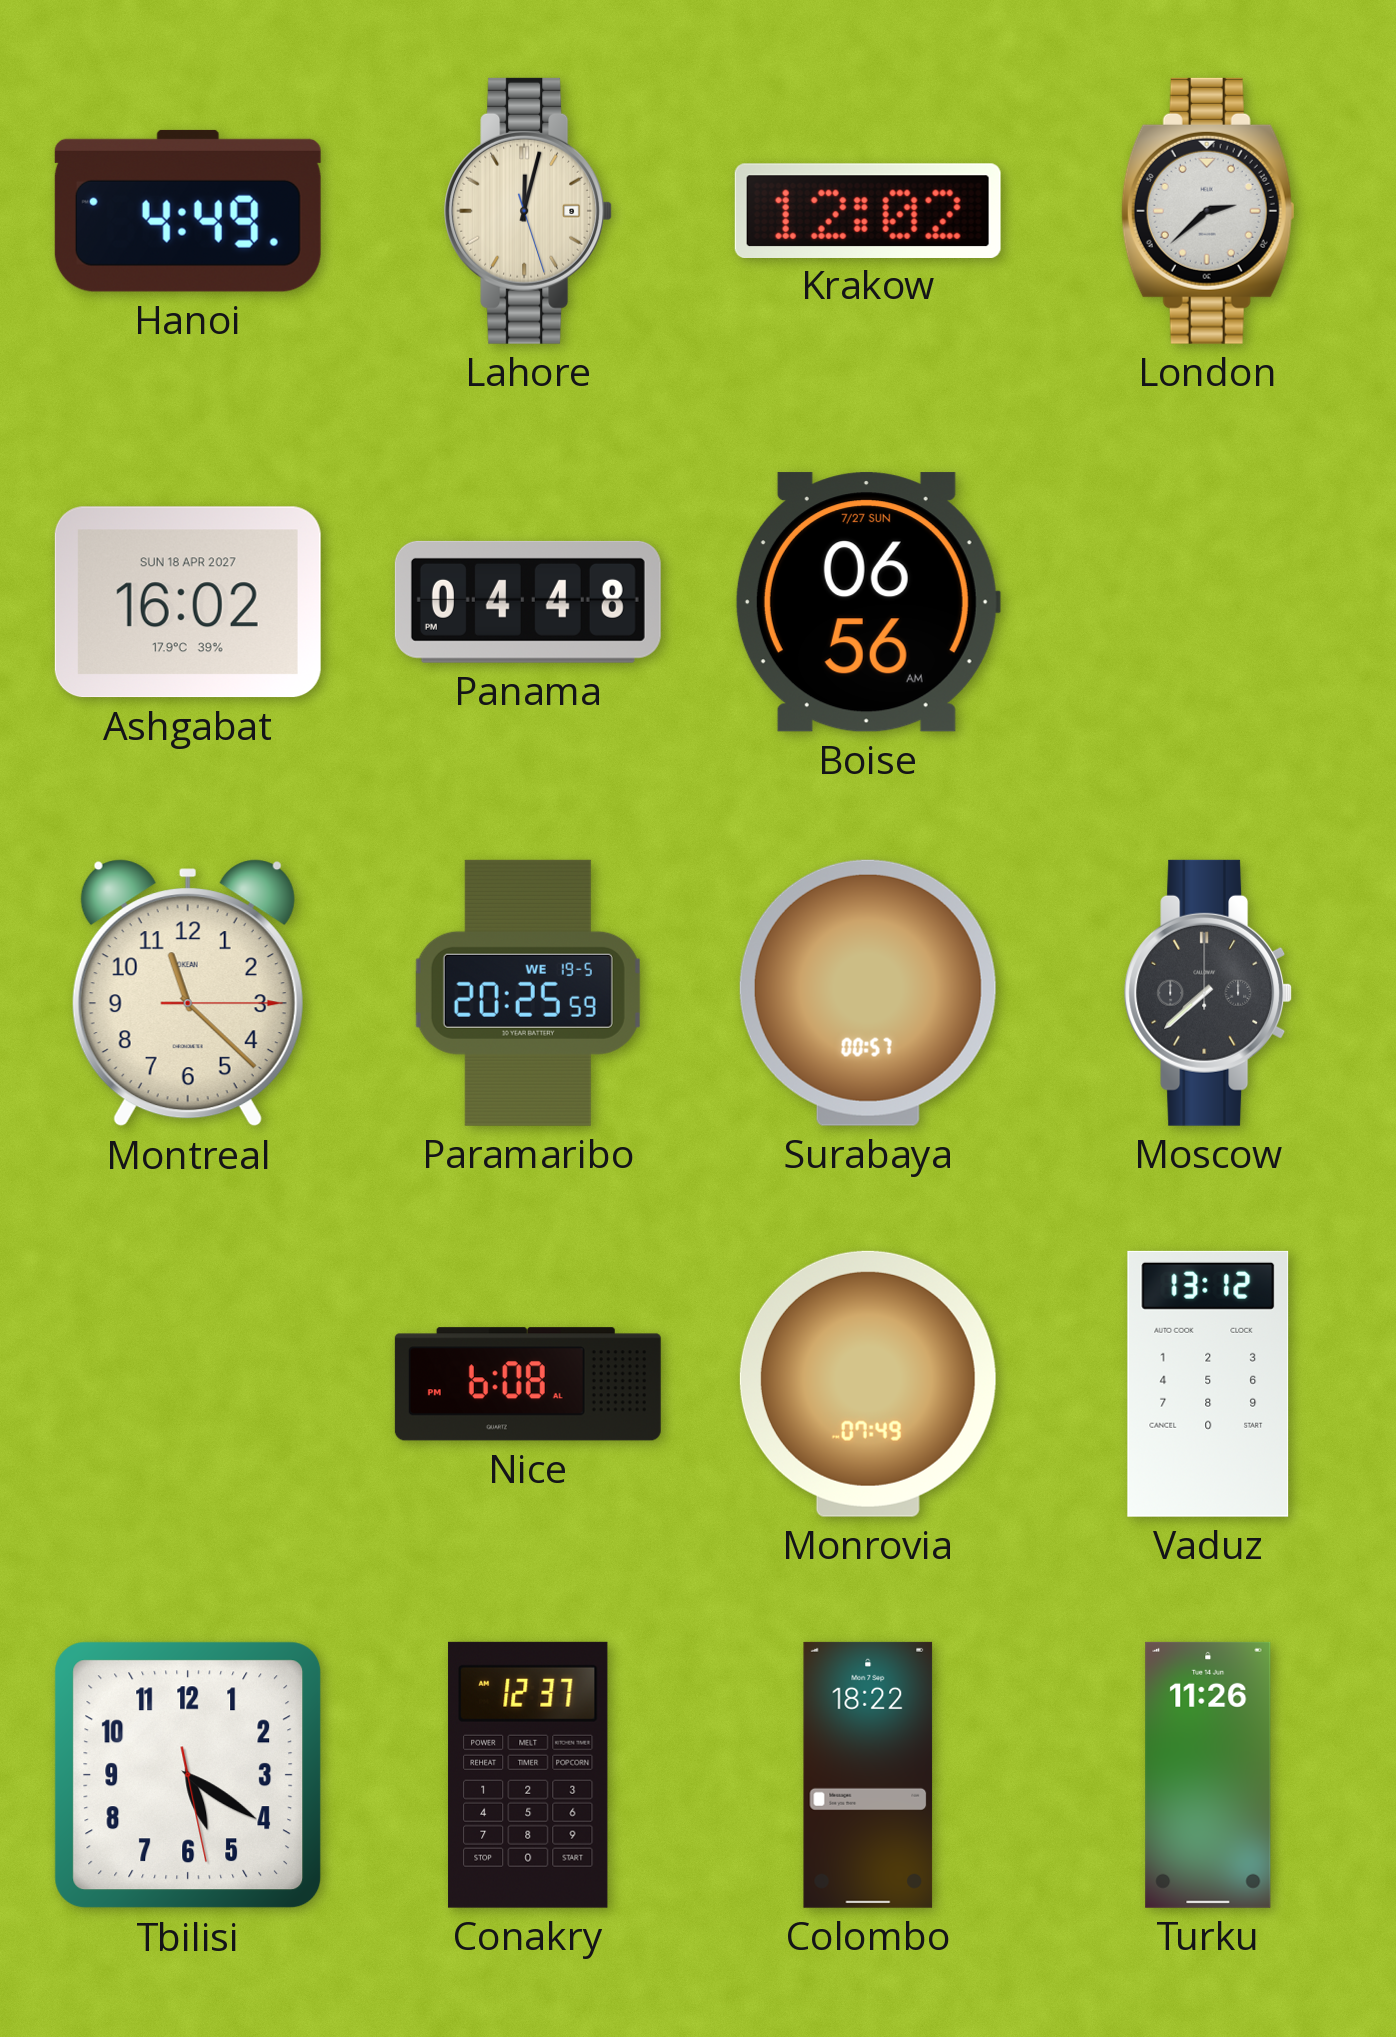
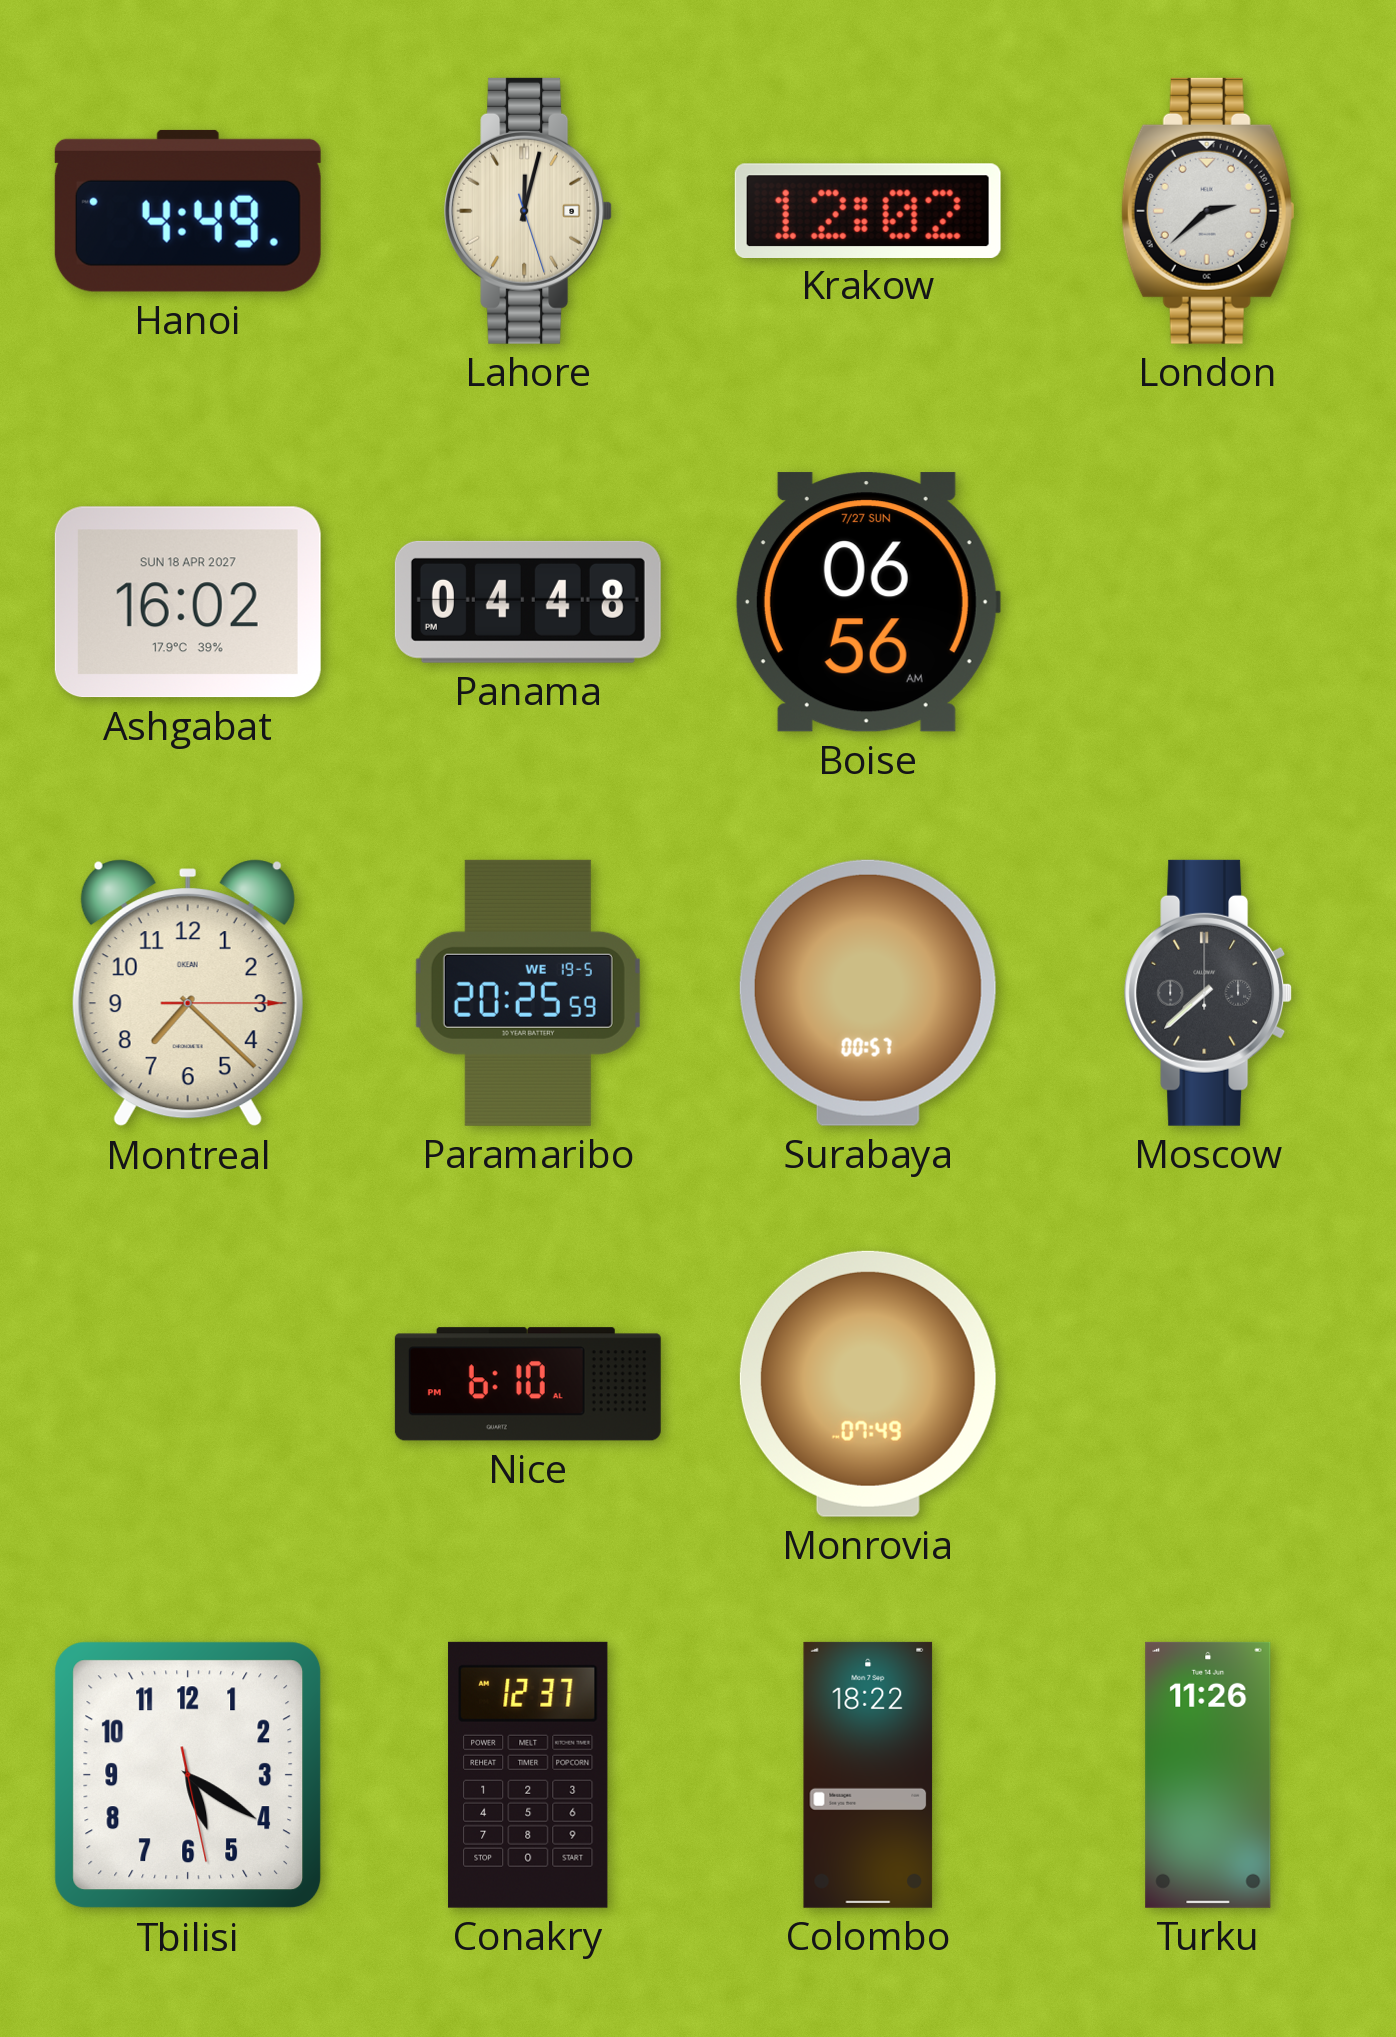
Montreal: 11:22 -> 7:22 (188, 993)
Nice: 6:08 -> 6:10 (528, 1384)
Vaduz: 13:12 -> none (1208, 1384)
